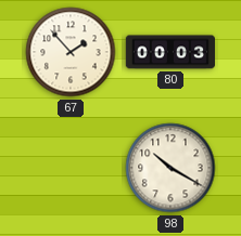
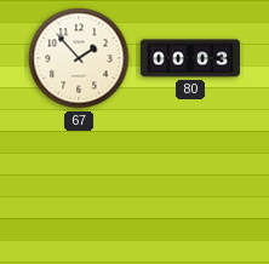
98: 10:20 -> none (170, 168)
